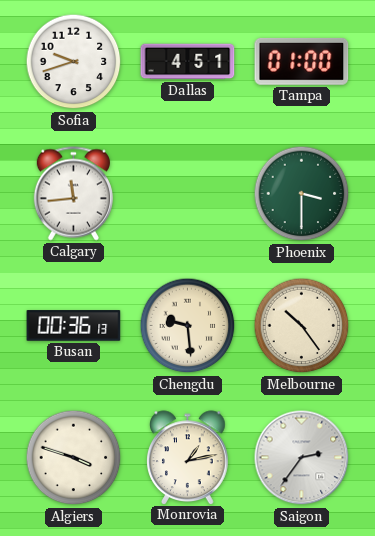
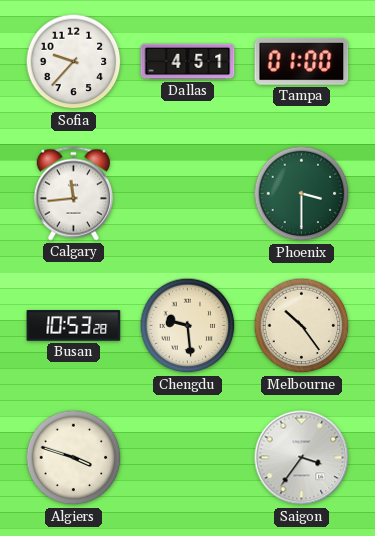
Sofia: 9:42 -> 9:37 (74, 62)
Busan: 00:36 -> 10:53 (74, 326)
Monrovia: 1:13 -> none (188, 457)
Saigon: 2:36 -> 3:36 (302, 458)
